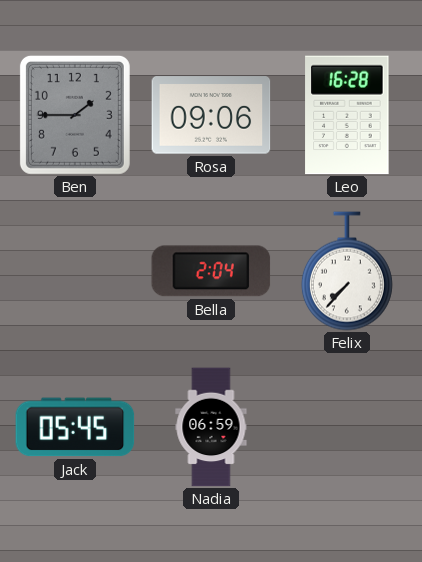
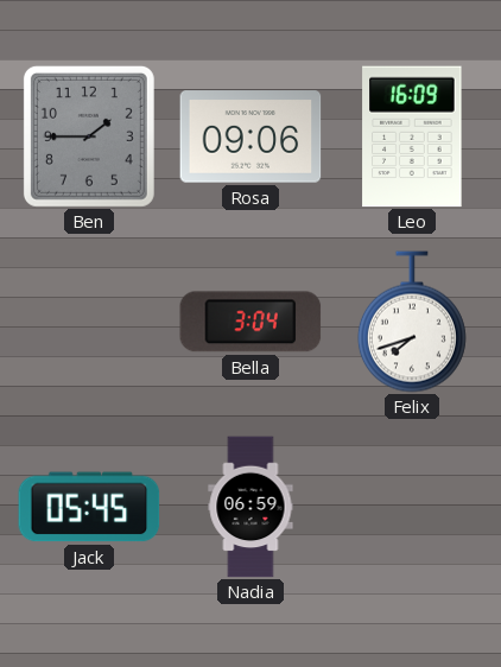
Leo: 16:28 -> 16:09 (412, 136)
Bella: 2:04 -> 3:04 (251, 322)
Felix: 7:37 -> 7:42 (412, 322)
